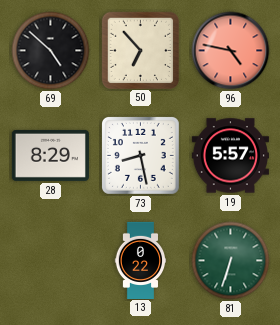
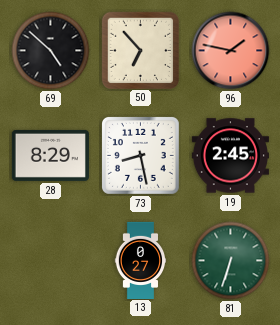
96: 4:47 -> 1:47 (231, 51)
19: 5:57 -> 2:45 (230, 156)
13: 0:22 -> 0:27 (141, 260)
